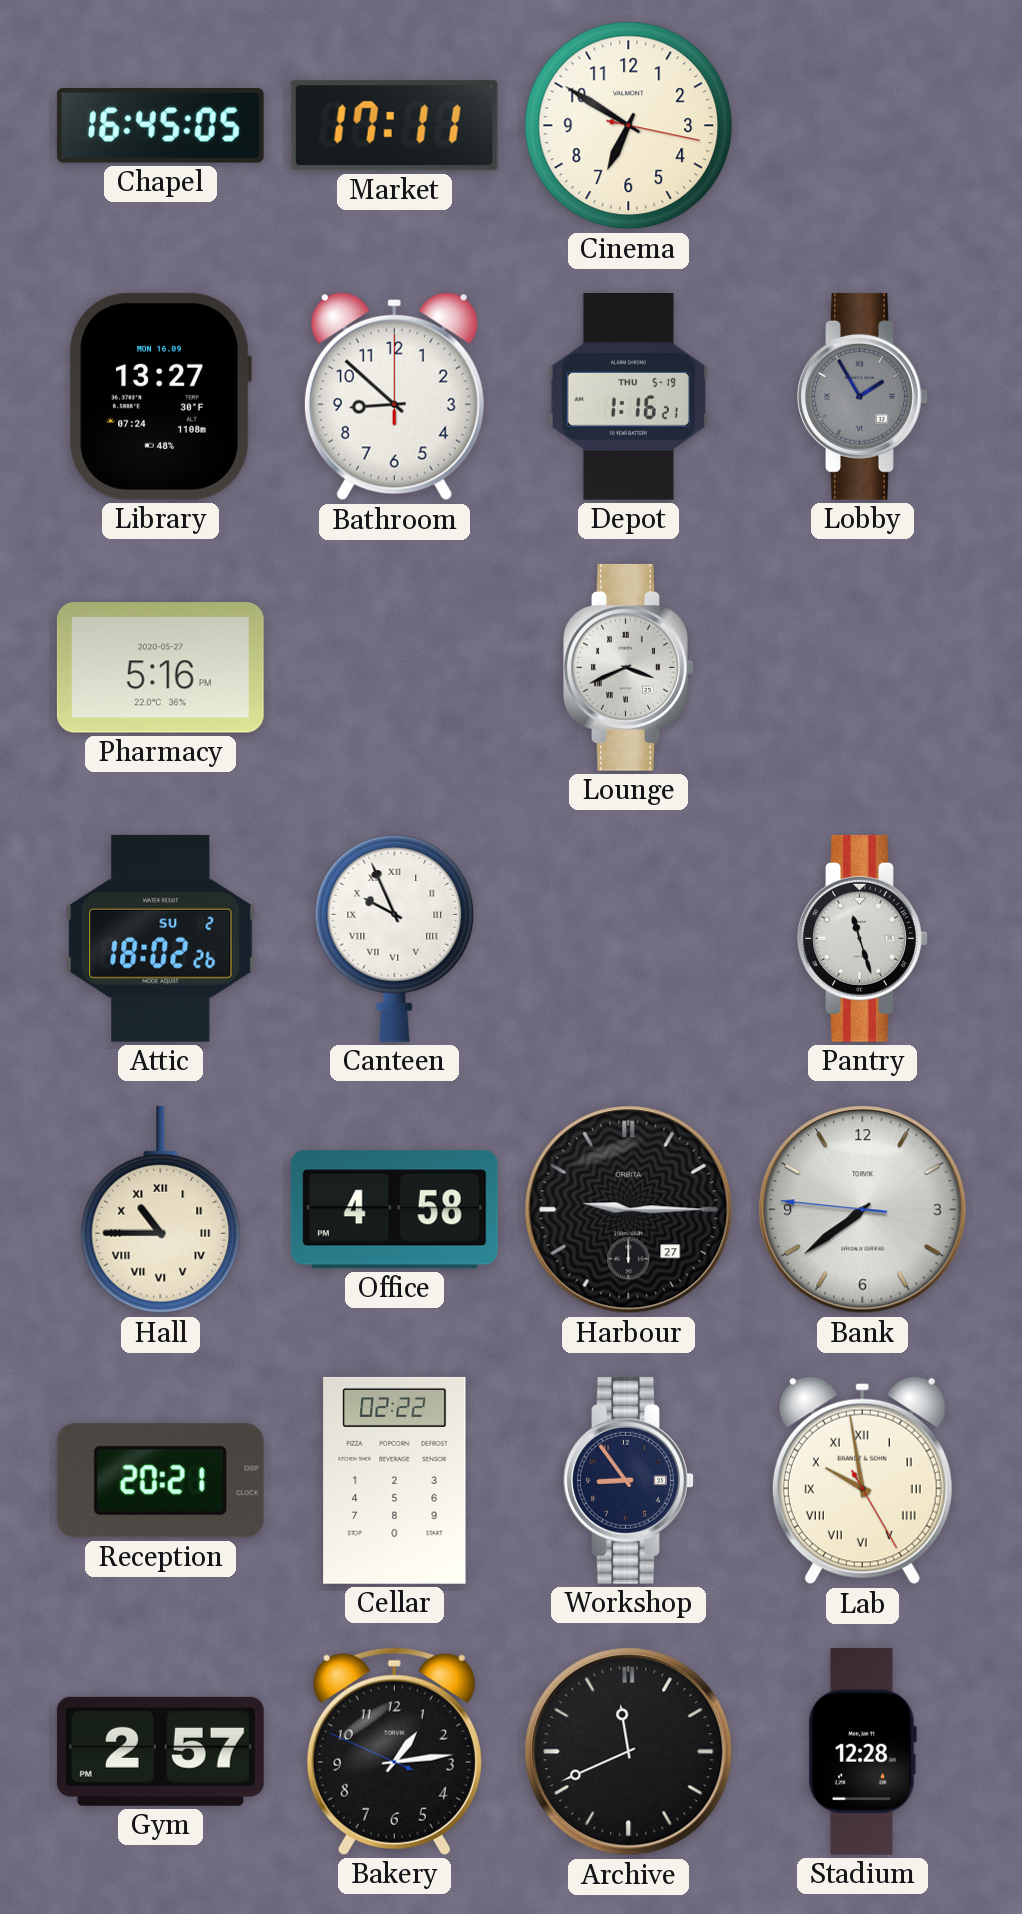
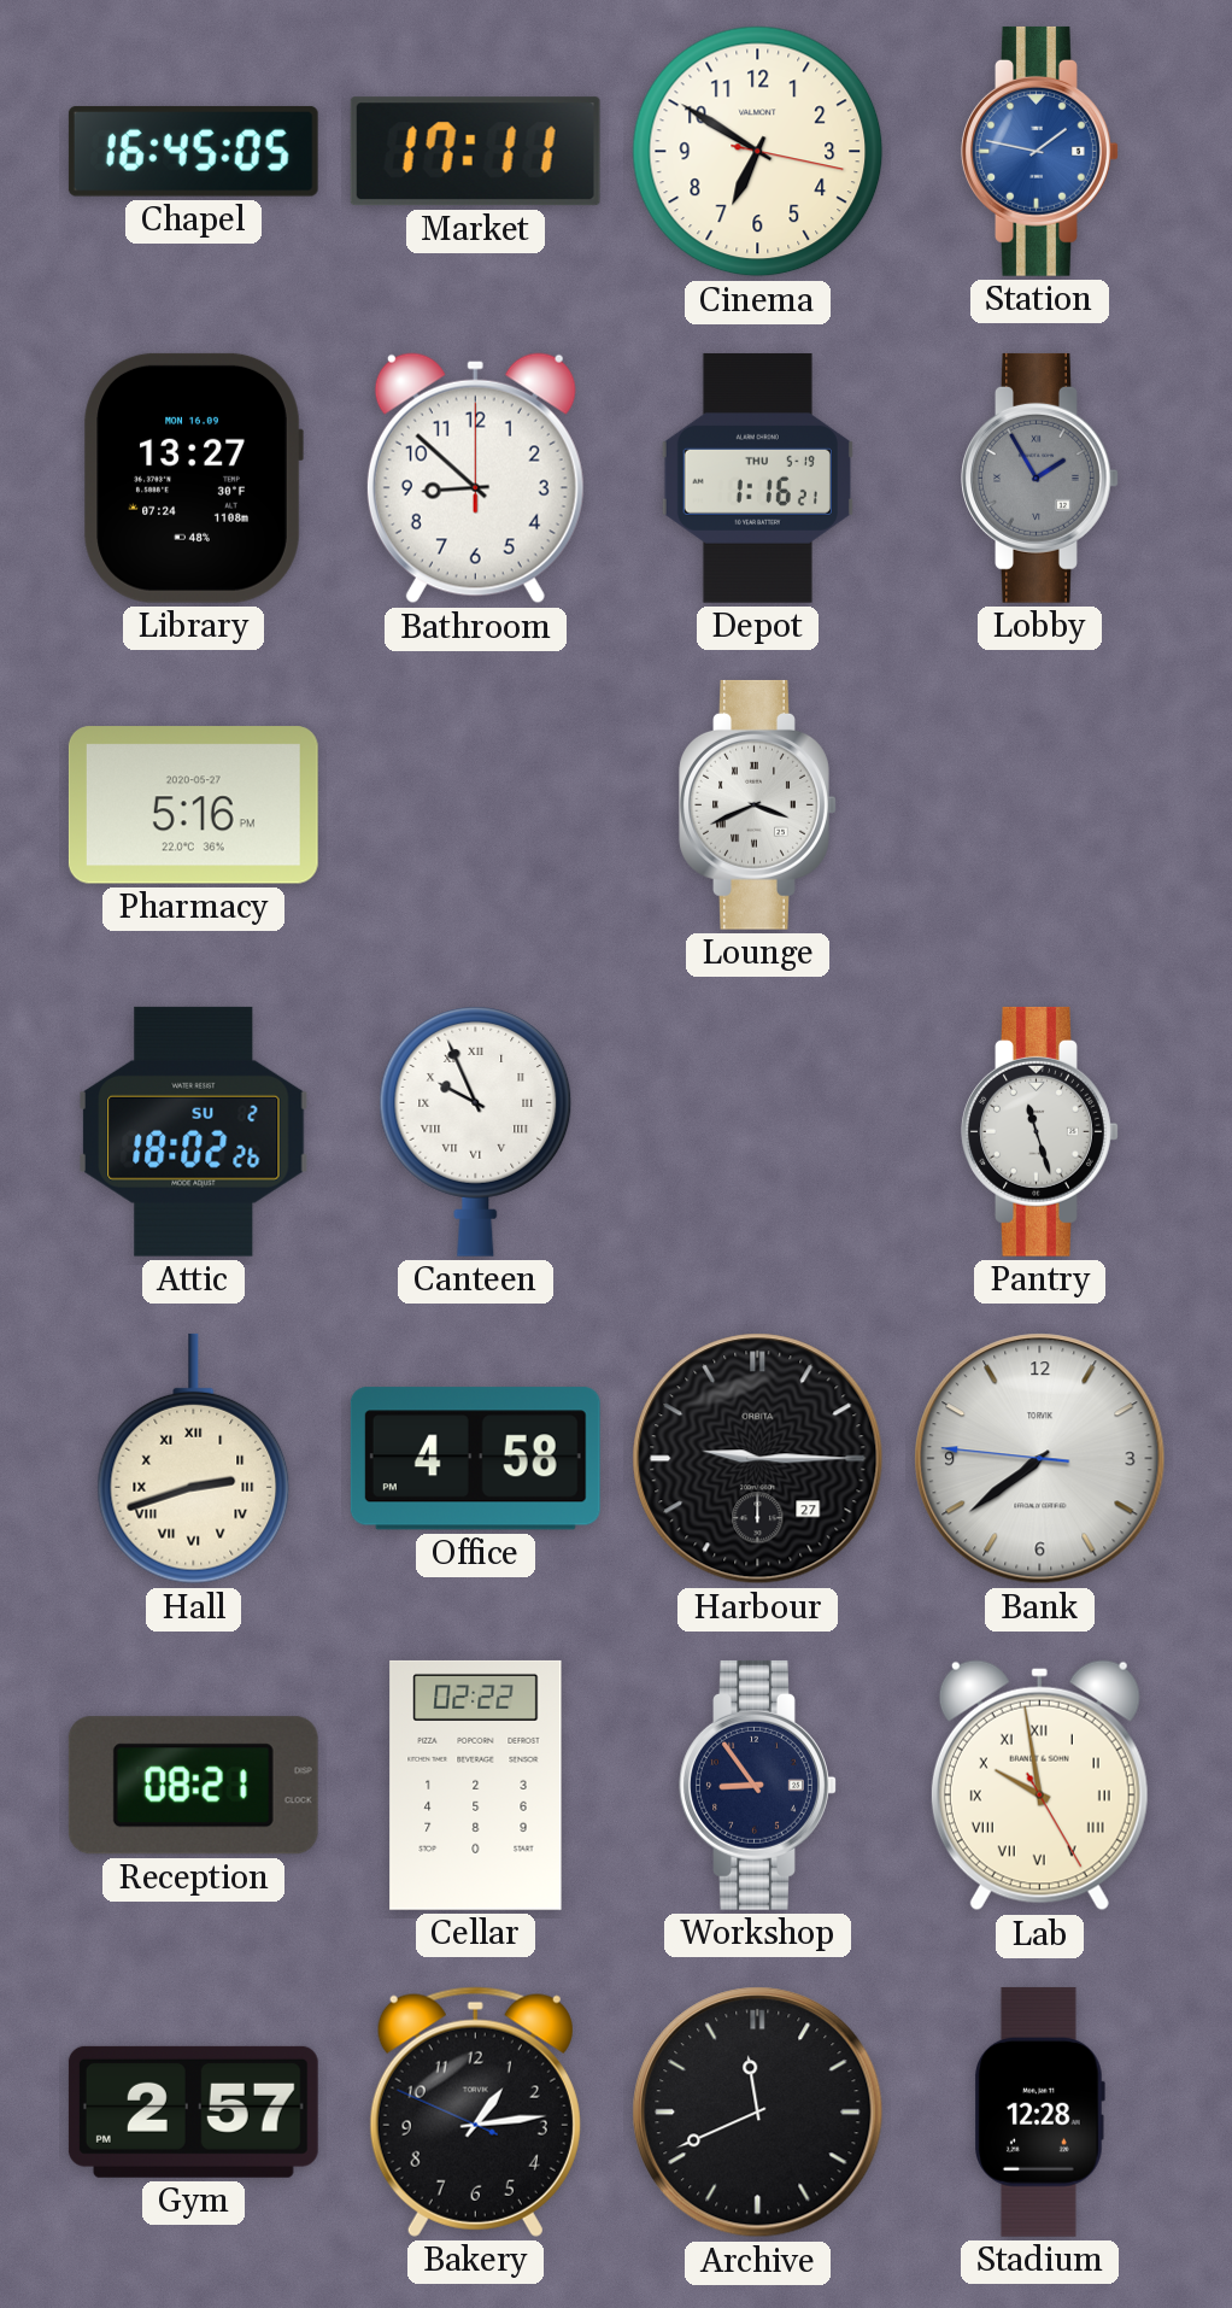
Station: none -> 1:47 (1040, 151)
Hall: 10:45 -> 2:42 (194, 1459)
Reception: 20:21 -> 08:21 (193, 1786)
